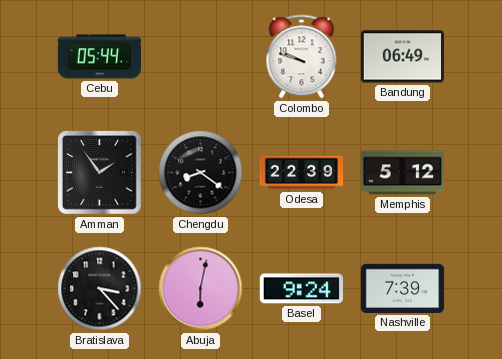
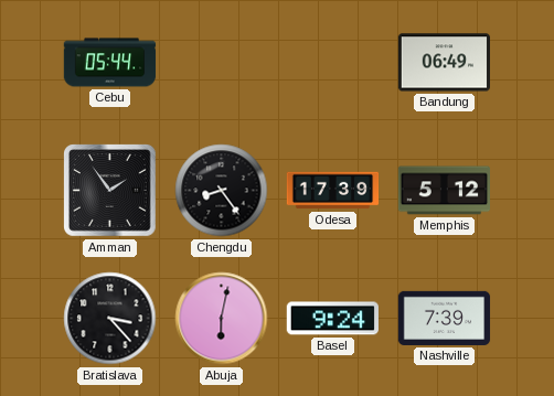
Colombo: 9:48 -> none (302, 57)
Chengdu: 8:21 -> 8:24 (222, 191)
Odesa: 22:39 -> 17:39 (333, 191)
